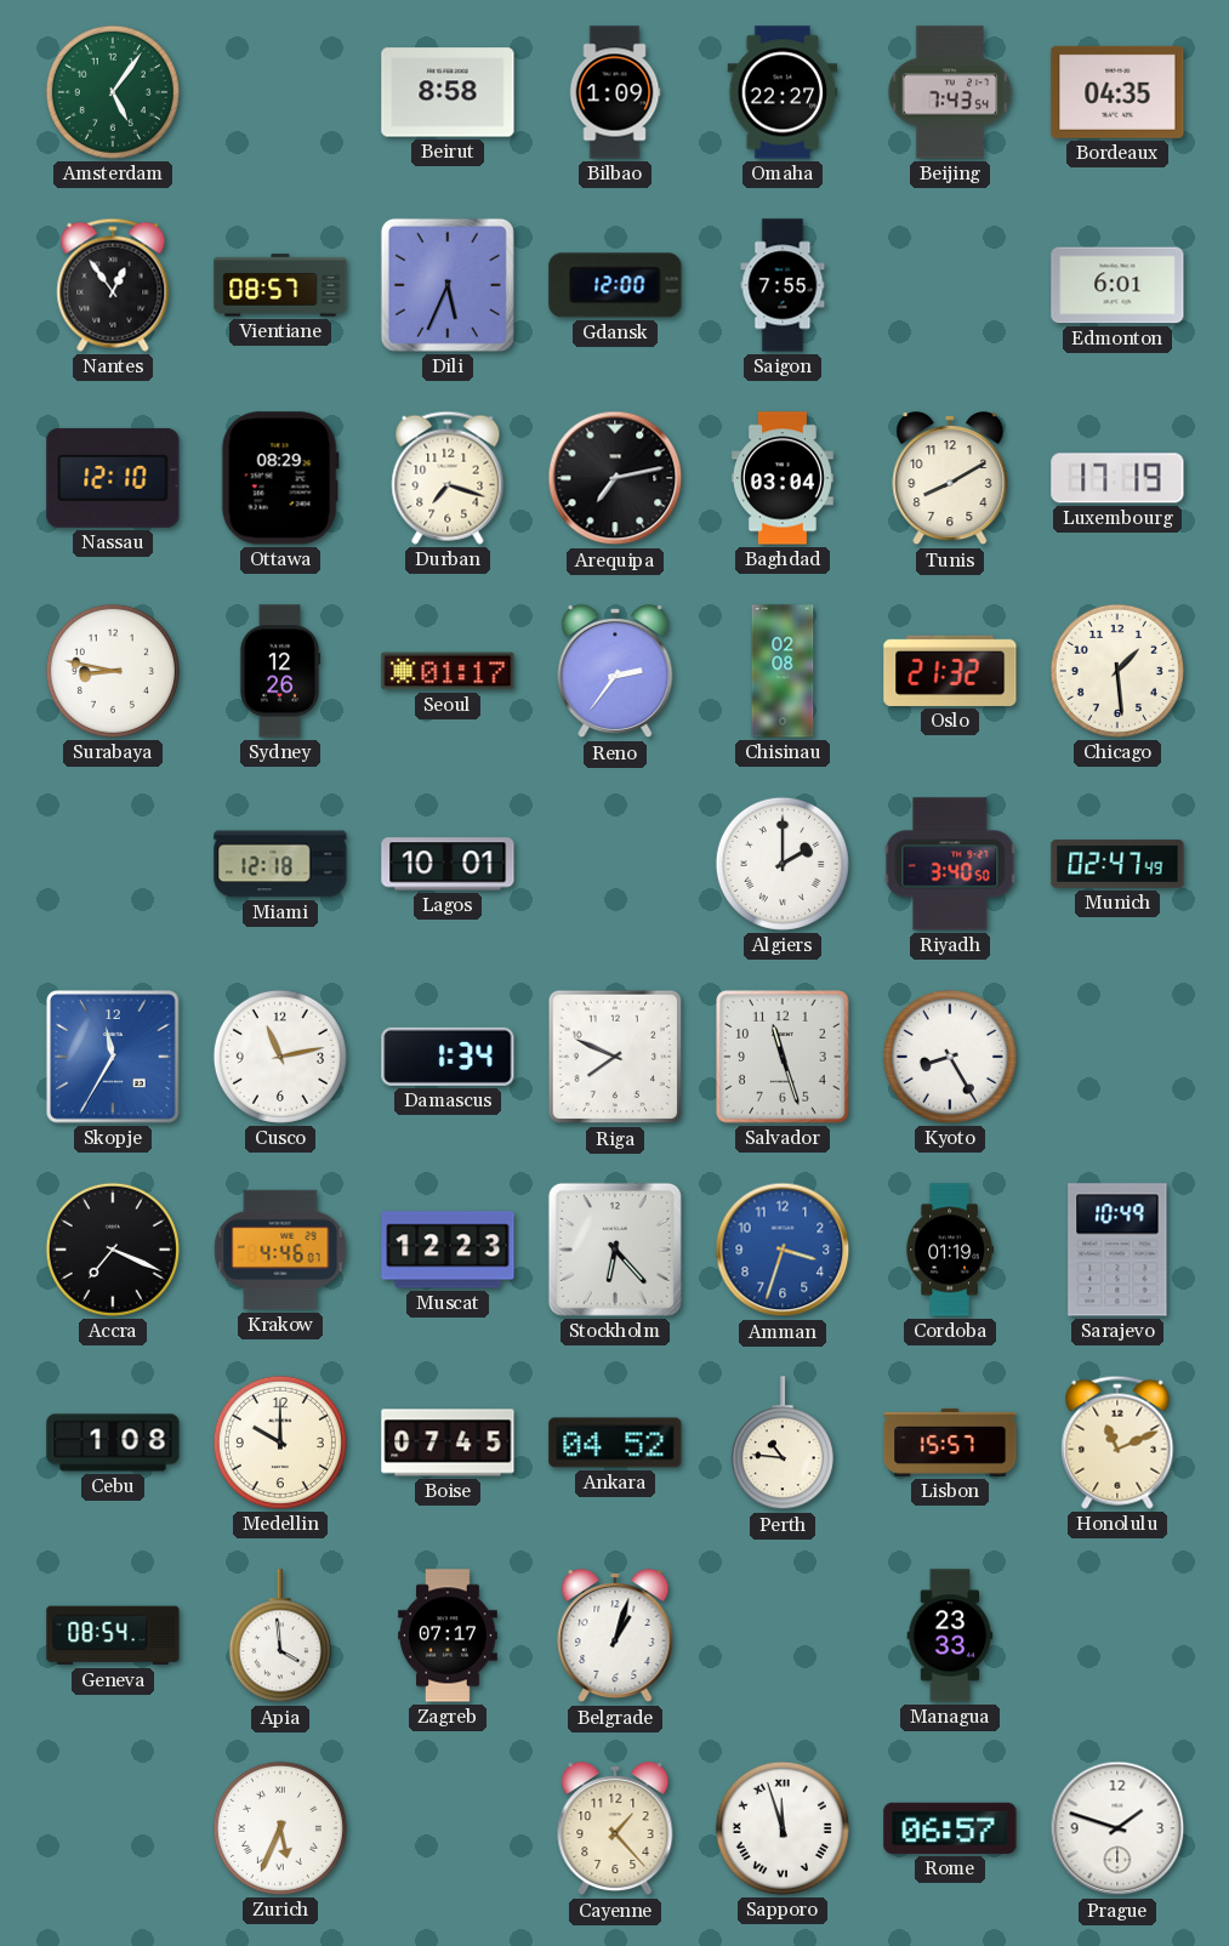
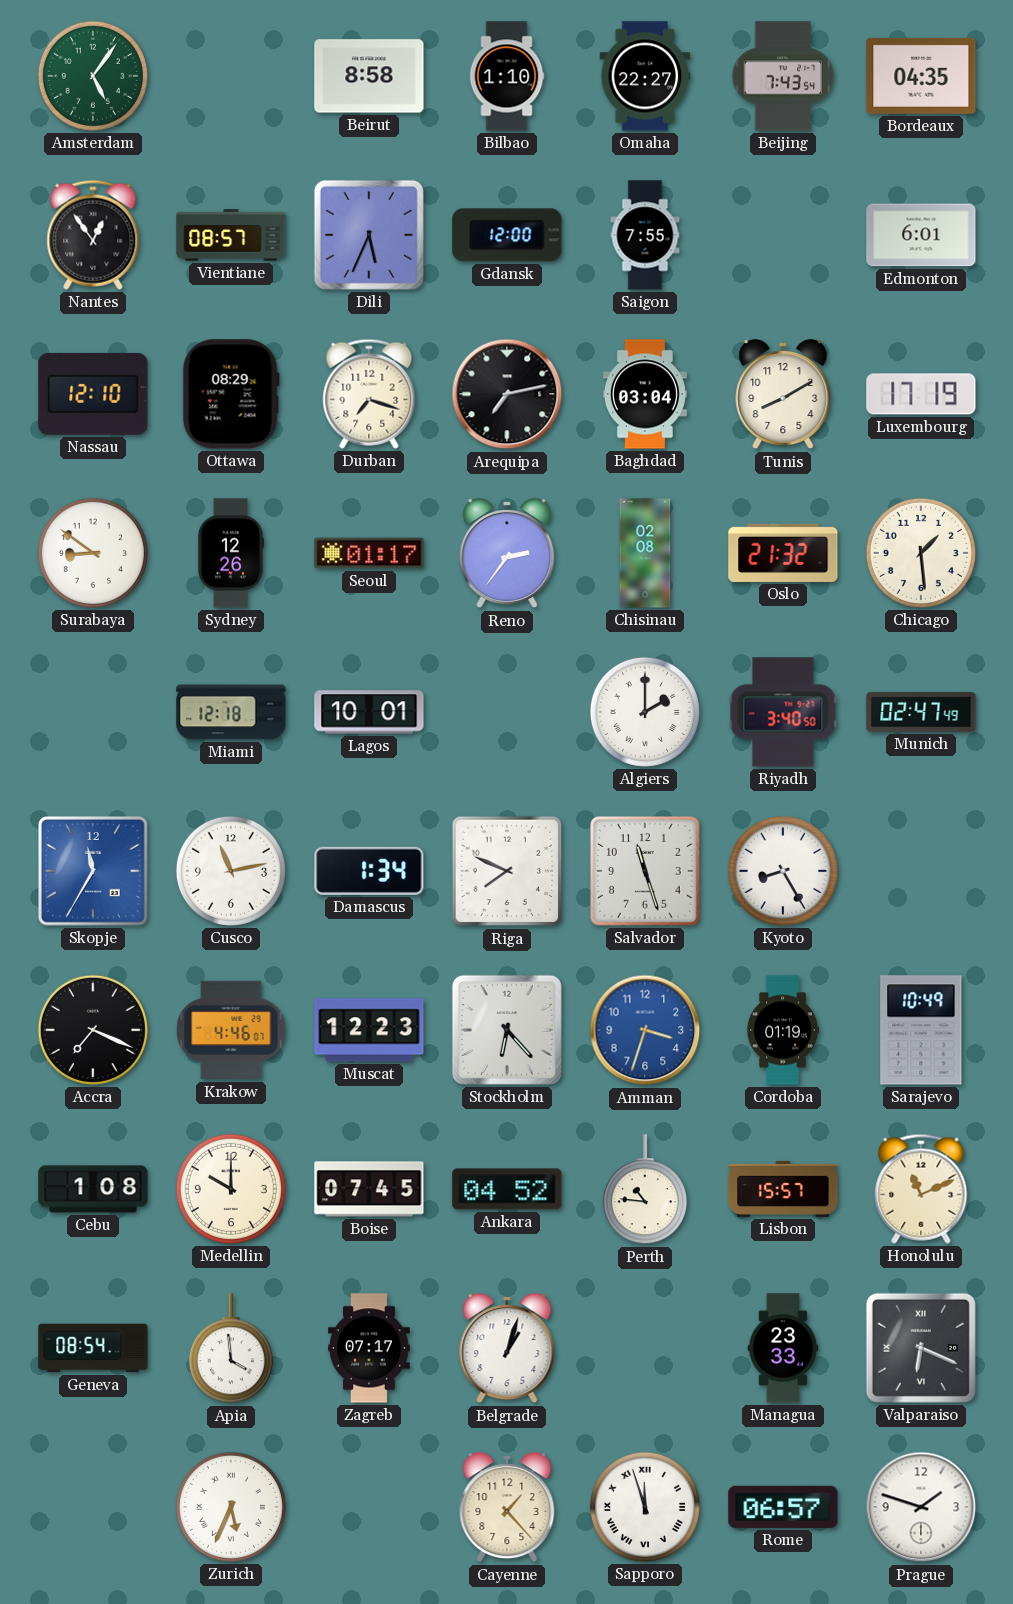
Bilbao: 1:09 -> 1:10 (507, 76)
Surabaya: 8:47 -> 8:51 (93, 553)
Valparaiso: none -> 6:19 (921, 1348)
